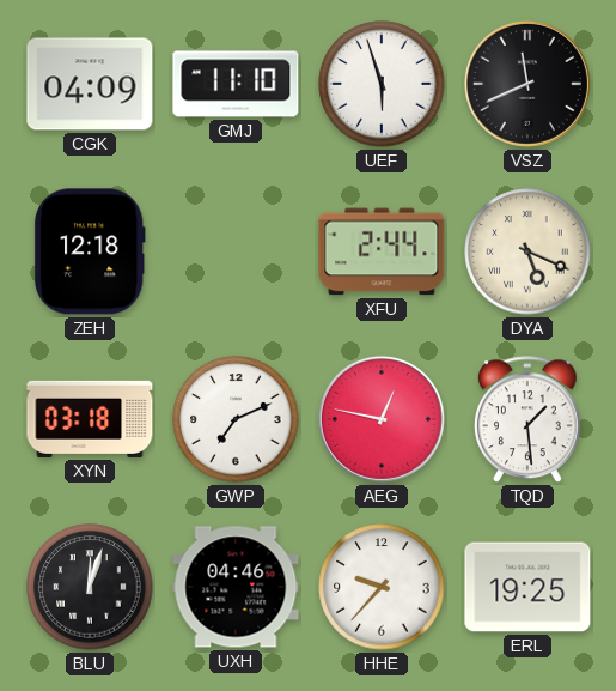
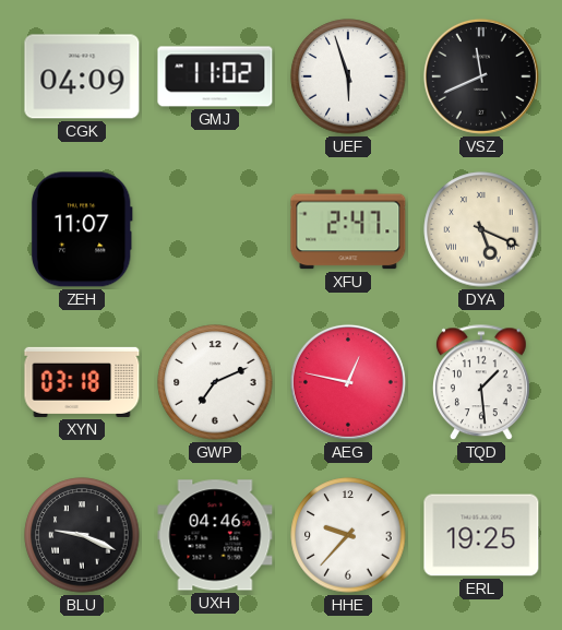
GMJ: 11:10 -> 11:02 (215, 76)
ZEH: 12:18 -> 11:07 (82, 229)
XFU: 2:44 -> 2:47 (348, 229)
BLU: 12:03 -> 9:19 (82, 535)
